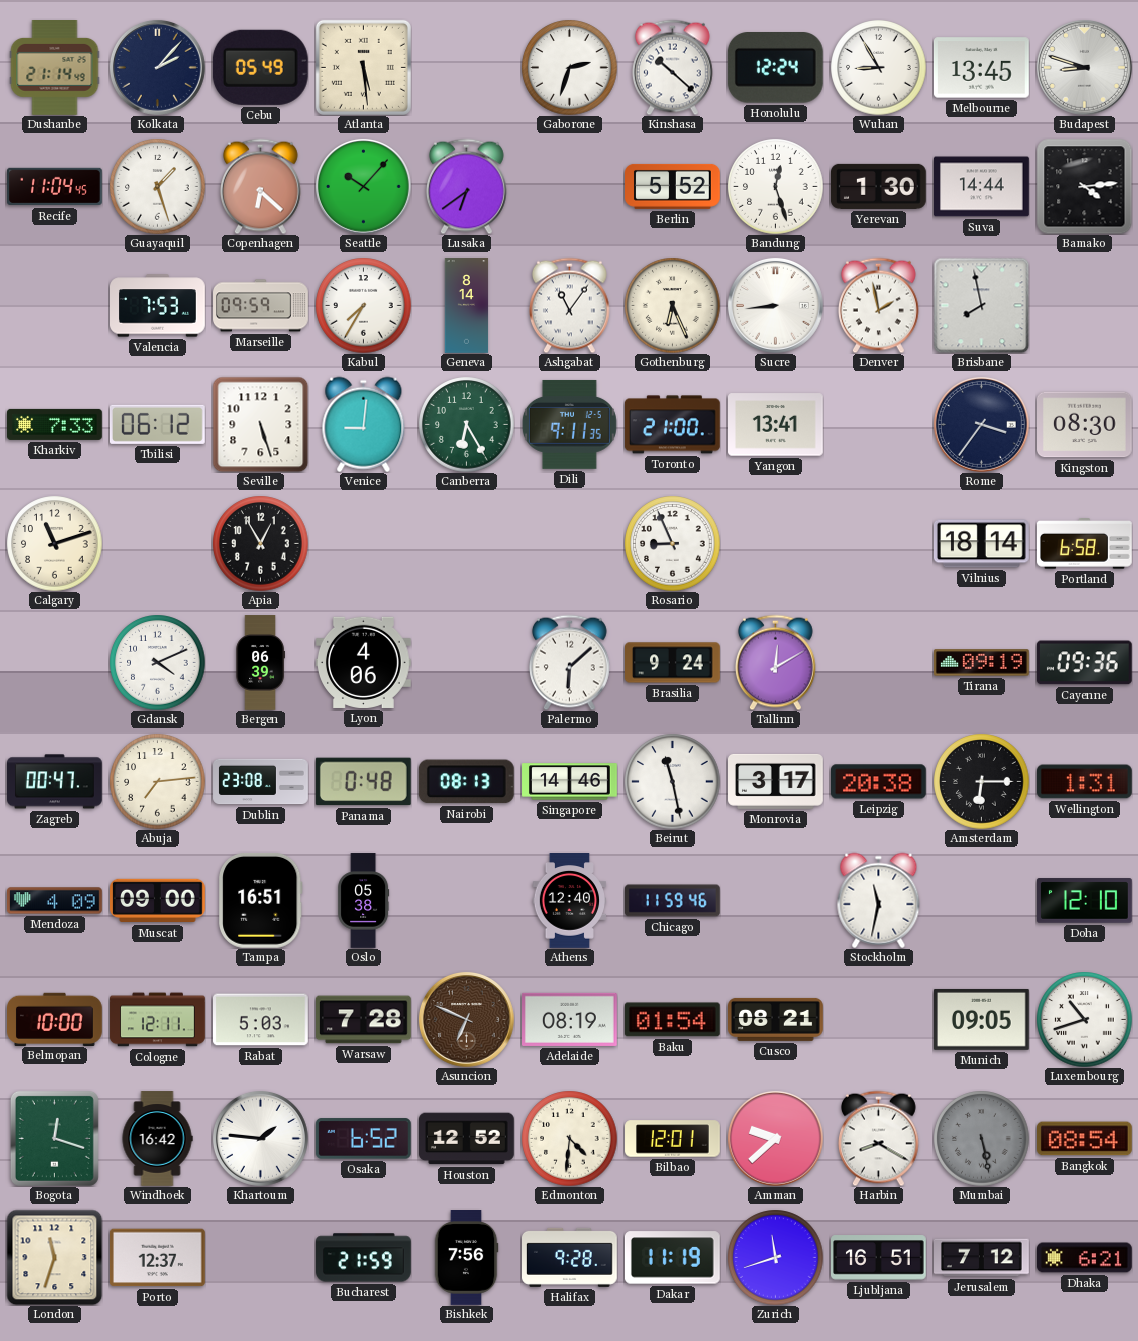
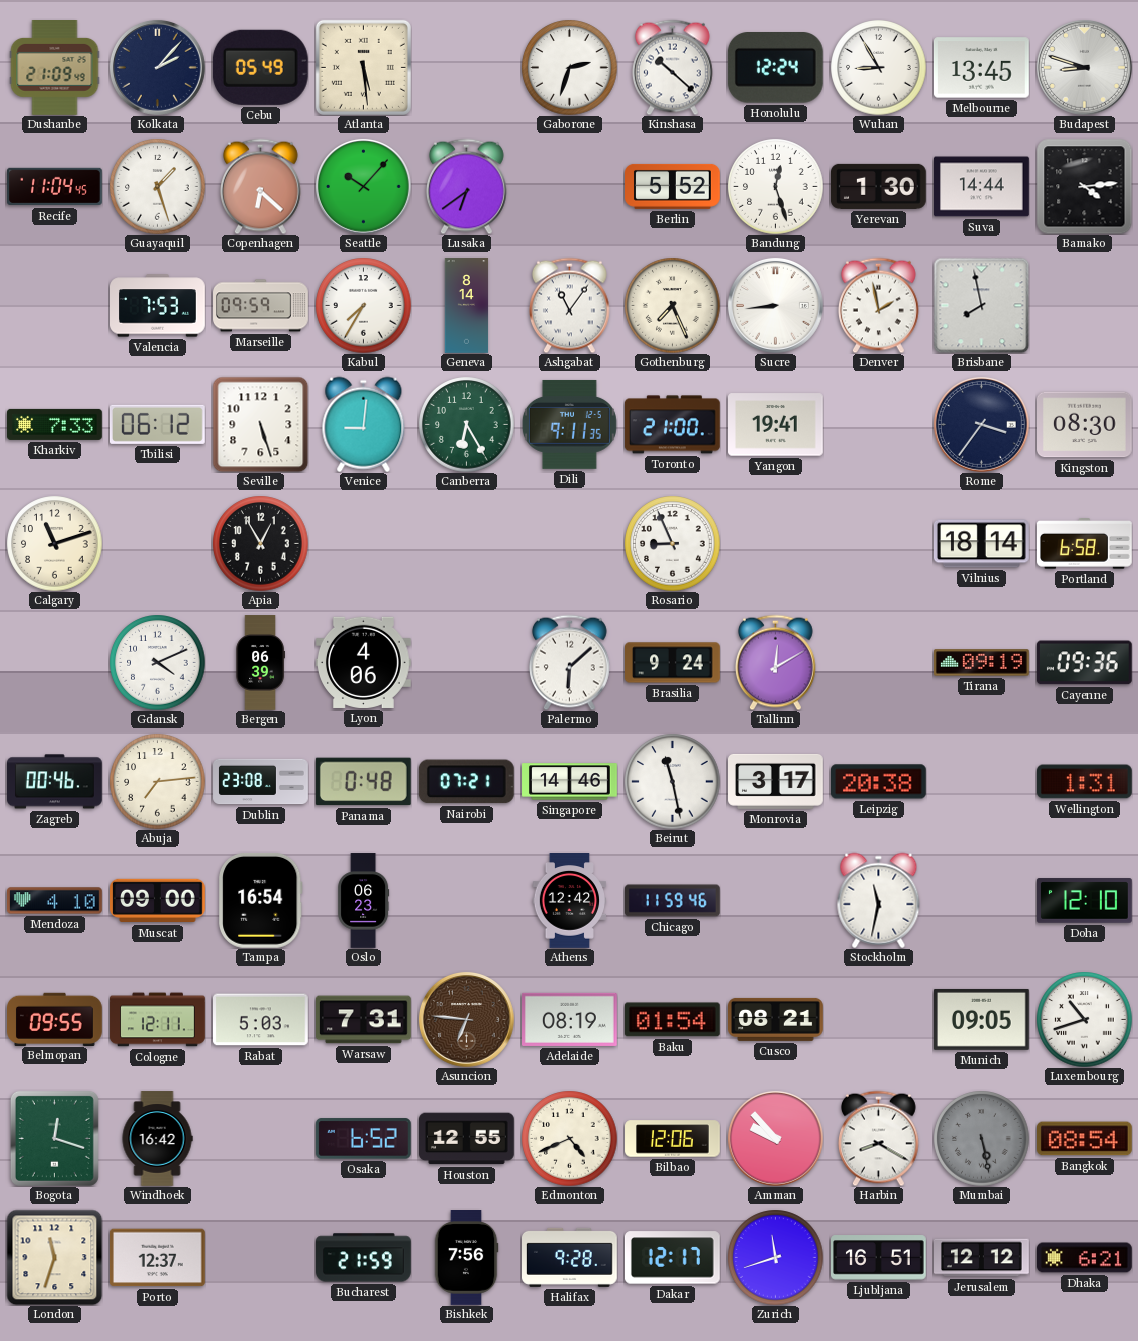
Dushanbe: 21:14 -> 21:09 (55, 68)
Gothenburg: 6:26 -> 7:26 (672, 305)
Yangon: 13:41 -> 19:41 (776, 425)
Zagreb: 00:47 -> 00:46 (55, 782)
Nairobi: 08:13 -> 07:21 (466, 782)
Amsterdam: 6:15 -> none (981, 781)
Mendoza: 4:09 -> 4:10 (55, 901)
Tampa: 16:51 -> 16:54 (261, 900)
Oslo: 05:38 -> 06:23 (364, 901)
Athens: 12:40 -> 12:42 (569, 901)
Belmopan: 10:00 -> 09:55 (55, 1019)
Warsaw: 7:28 -> 7:31 (364, 1020)
Asuncion: 6:49 -> 6:46 (466, 1019)
Khartoum: 1:46 -> none (260, 1138)
Houston: 12:52 -> 12:55 (467, 1139)
Edmonton: 4:31 -> 4:41 (569, 1138)
Bilbao: 12:01 -> 12:06 (673, 1139)
Amman: 9:38 -> 9:53 (775, 1138)
Dakar: 11:19 -> 12:17 (672, 1258)
Jerusalem: 7:12 -> 12:12 (982, 1258)
